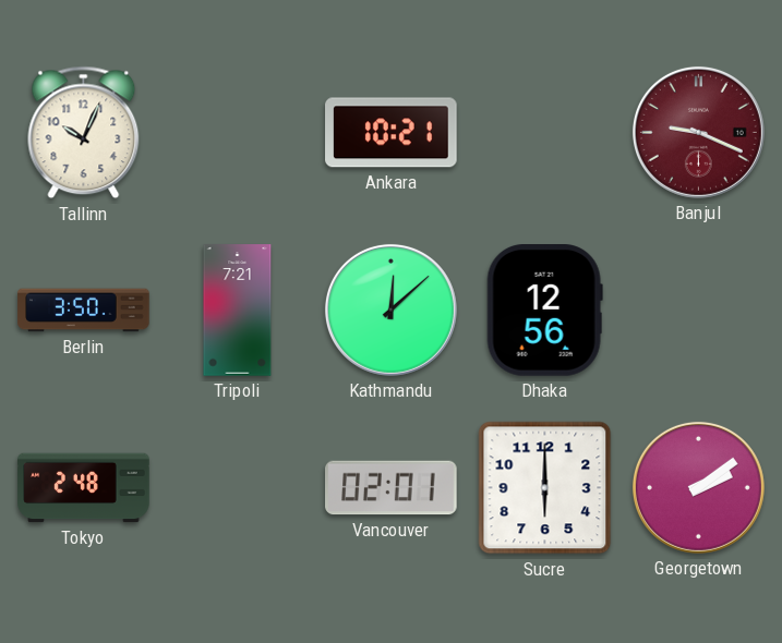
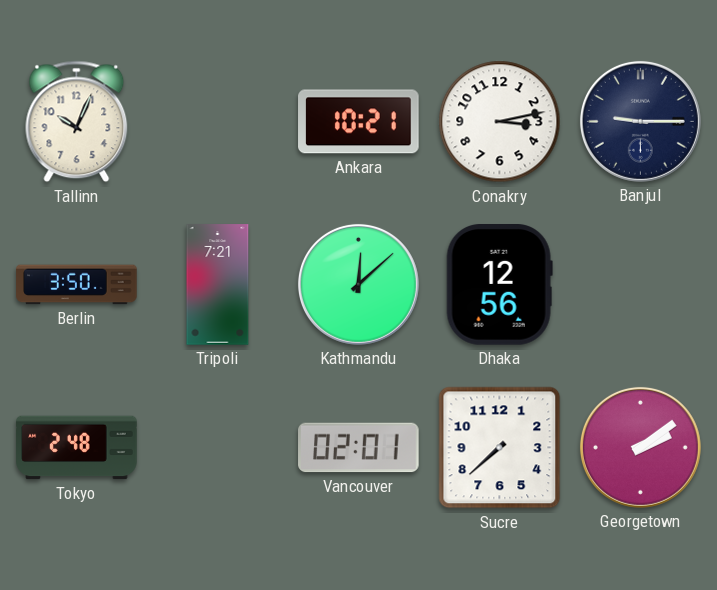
Conakry: none -> 3:13 (500, 122)
Banjul: 9:19 -> 9:15 (640, 121)
Banjul dial: burgundy -> navy (640, 121)
Sucre: 6:00 -> 7:38 (500, 448)
